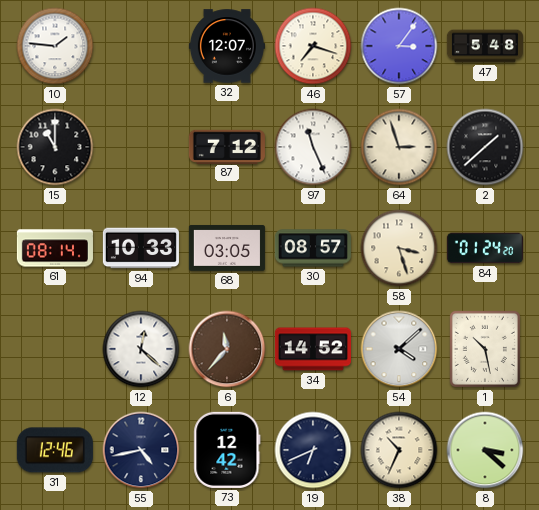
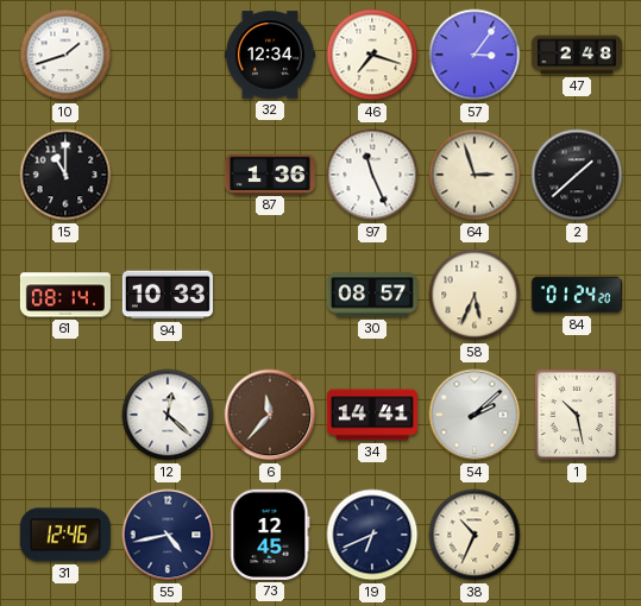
10: 1:46 -> 1:42 (65, 55)
32: 12:07 -> 12:34 (270, 55)
47: 5:48 -> 2:48 (577, 55)
87: 7:12 -> 1:36 (270, 173)
68: 03:05 -> none (227, 248)
58: 3:27 -> 5:34 (475, 295)
34: 14:52 -> 14:41 (372, 415)
54: 4:08 -> 2:08 (475, 415)
73: 12:42 -> 12:45 (270, 535)
8: 3:22 -> none (485, 450)
